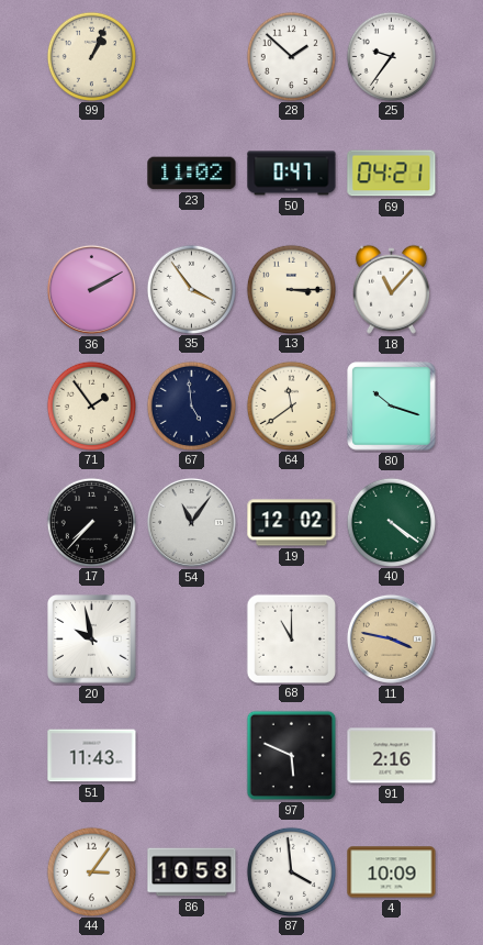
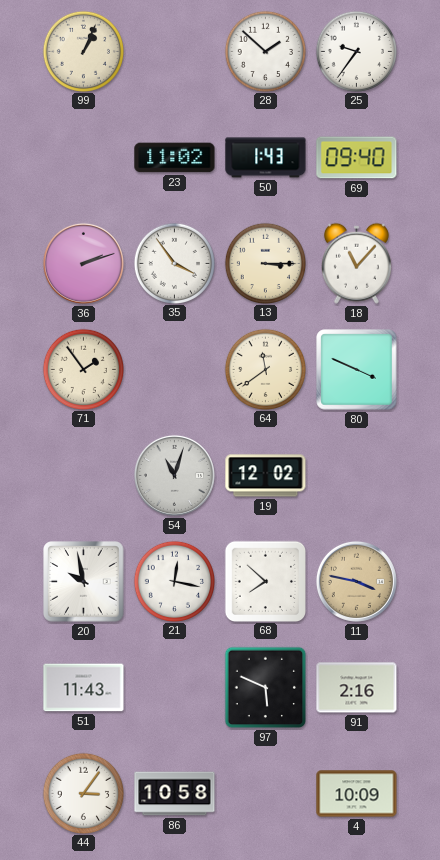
50: 0:47 -> 1:43 (266, 158)
69: 04:21 -> 09:40 (357, 158)
36: 2:10 -> 2:12 (83, 263)
67: 4:59 -> none (191, 405)
80: 10:18 -> 3:49 (357, 370)
17: 7:37 -> none (91, 522)
54: 11:06 -> 11:03 (174, 475)
40: 4:21 -> none (391, 522)
21: none -> 12:17 (174, 581)
68: 11:00 -> 7:52 (265, 581)
87: 3:59 -> none (291, 871)
